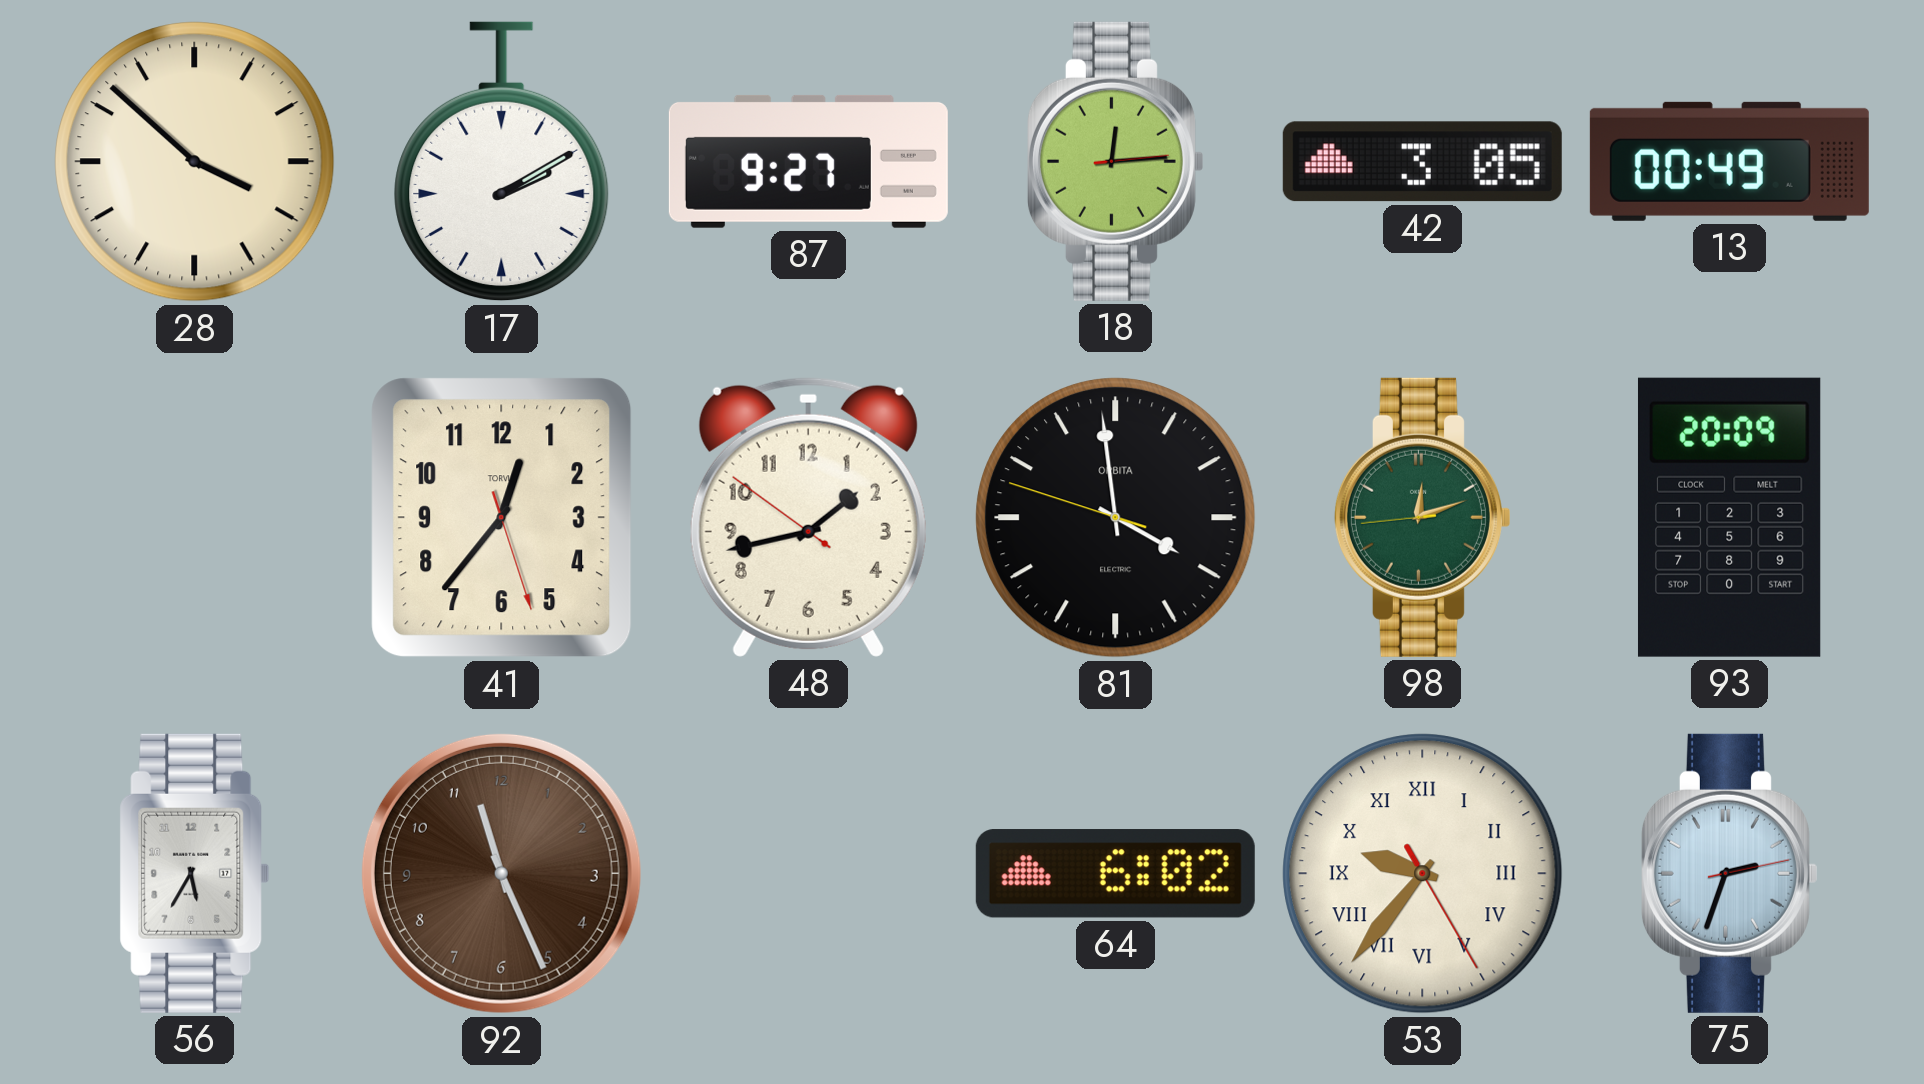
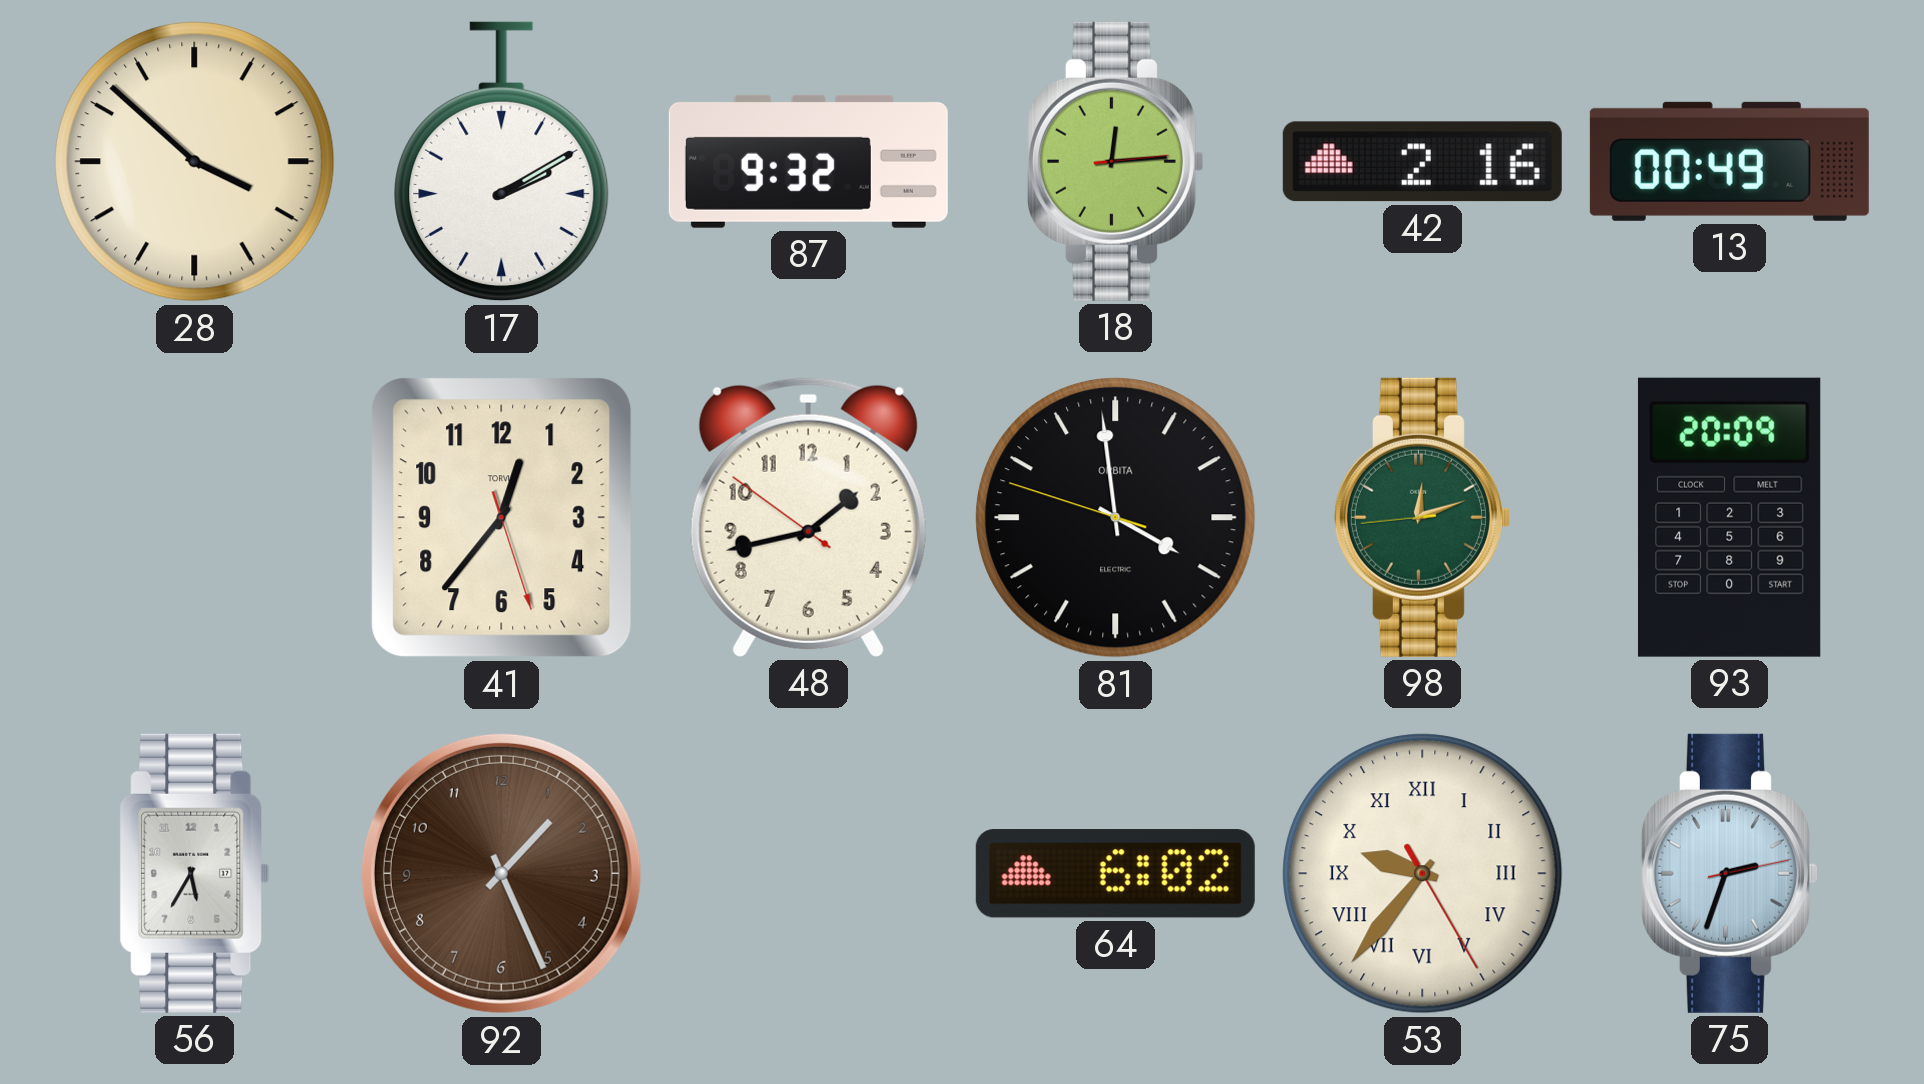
87: 9:27 -> 9:32 (808, 161)
42: 3:05 -> 2:16 (1422, 162)
92: 11:26 -> 1:26 (501, 873)
